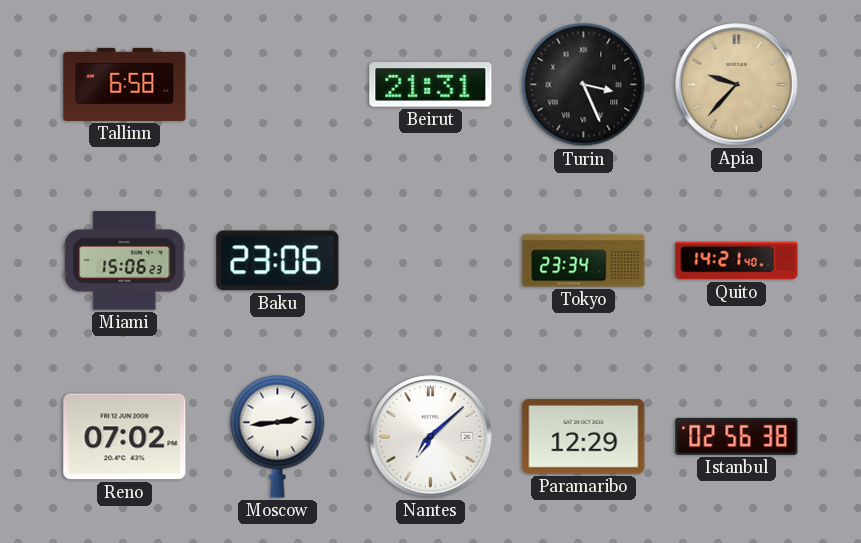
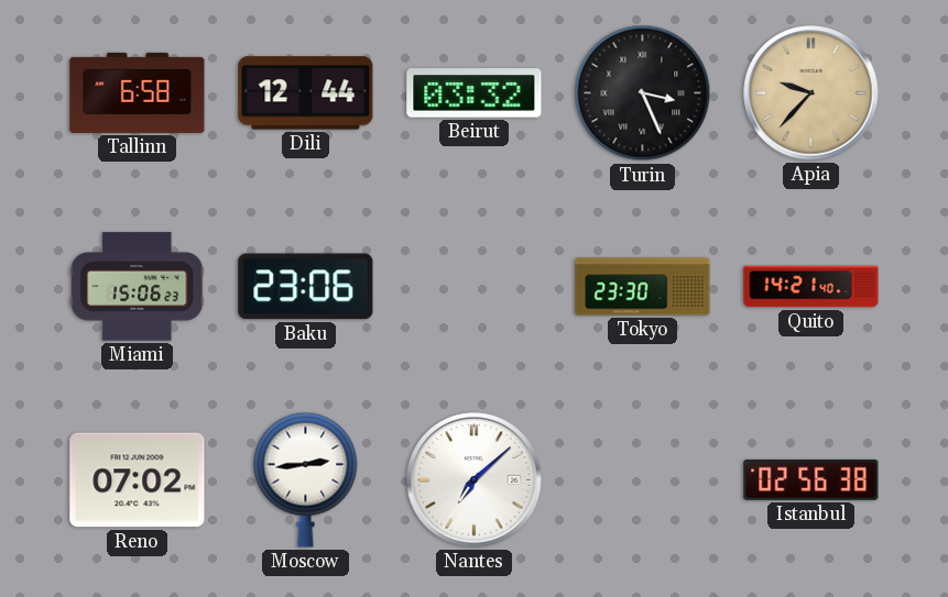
Dili: none -> 12:44 (306, 93)
Beirut: 21:31 -> 03:32 (475, 93)
Tokyo: 23:34 -> 23:30 (643, 287)
Paramaribo: 12:29 -> none (584, 436)
